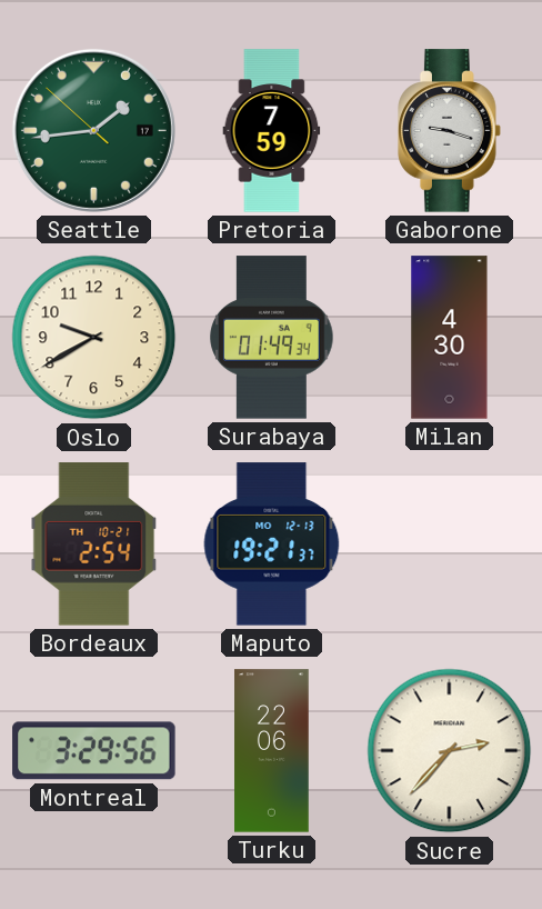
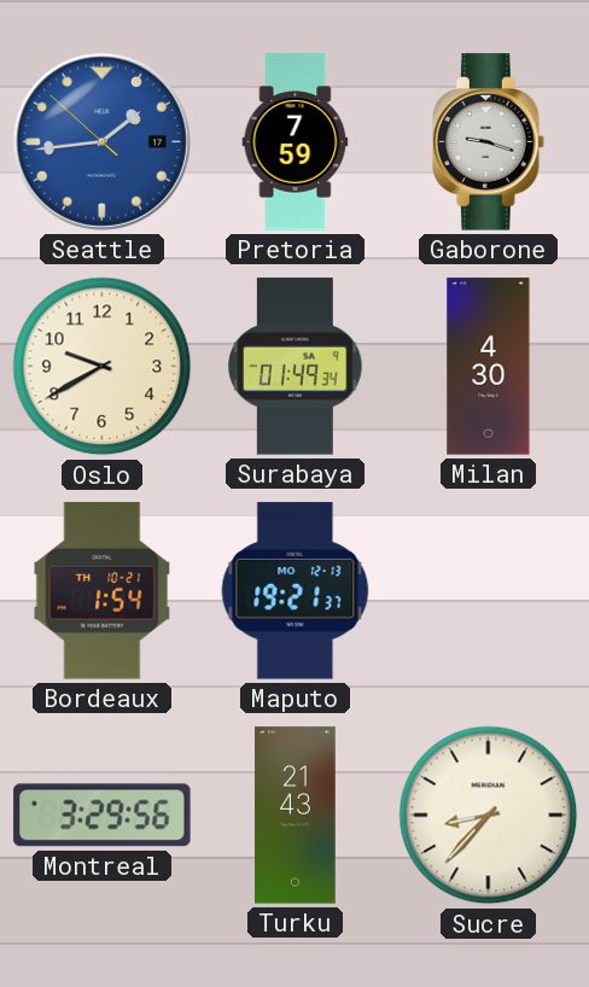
Seattle dial: green -> blue (101, 141)
Bordeaux: 2:54 -> 1:54 (103, 591)
Turku: 22:06 -> 21:43 (296, 816)
Sucre: 2:37 -> 8:37 (489, 816)
